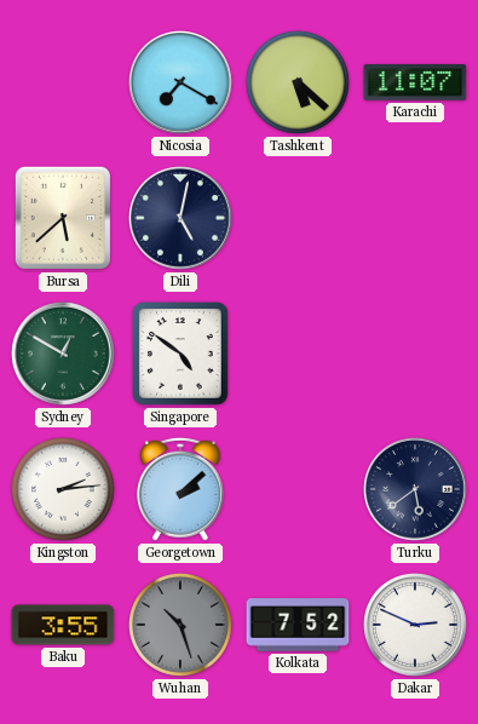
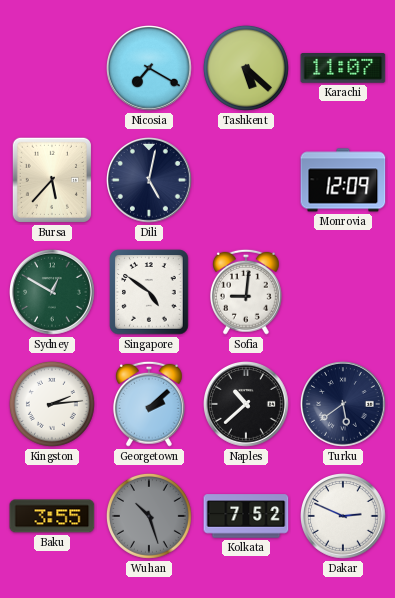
Bursa: 5:38 -> 5:37 (52, 180)
Monrovia: none -> 12:09 (343, 180)
Sofia: none -> 9:01 (246, 292)
Naples: none -> 10:38 (247, 405)
